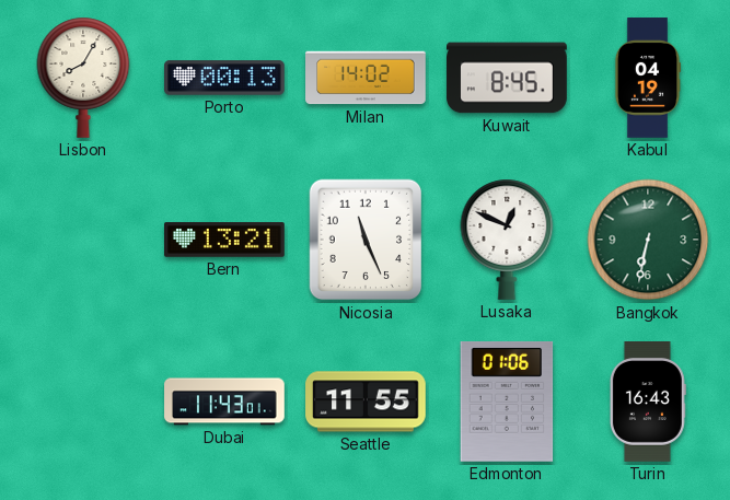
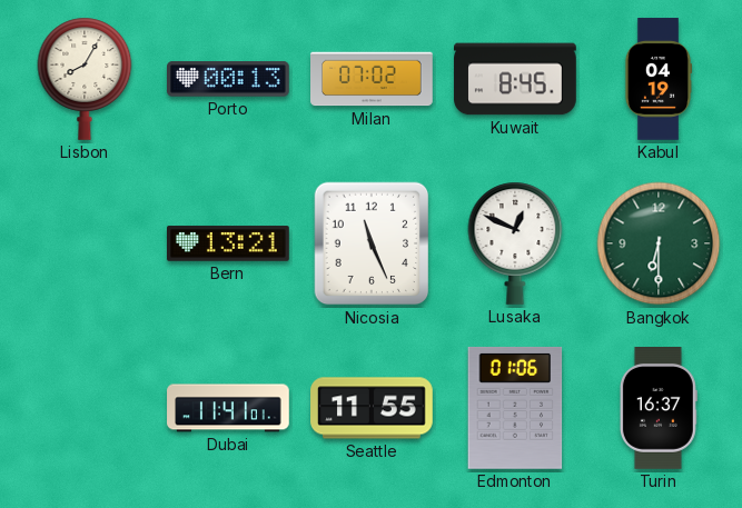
Milan: 14:02 -> 07:02 (372, 79)
Bangkok: 6:32 -> 6:30 (659, 243)
Dubai: 11:43 -> 11:41 (228, 408)
Turin: 16:43 -> 16:37 (659, 409)
